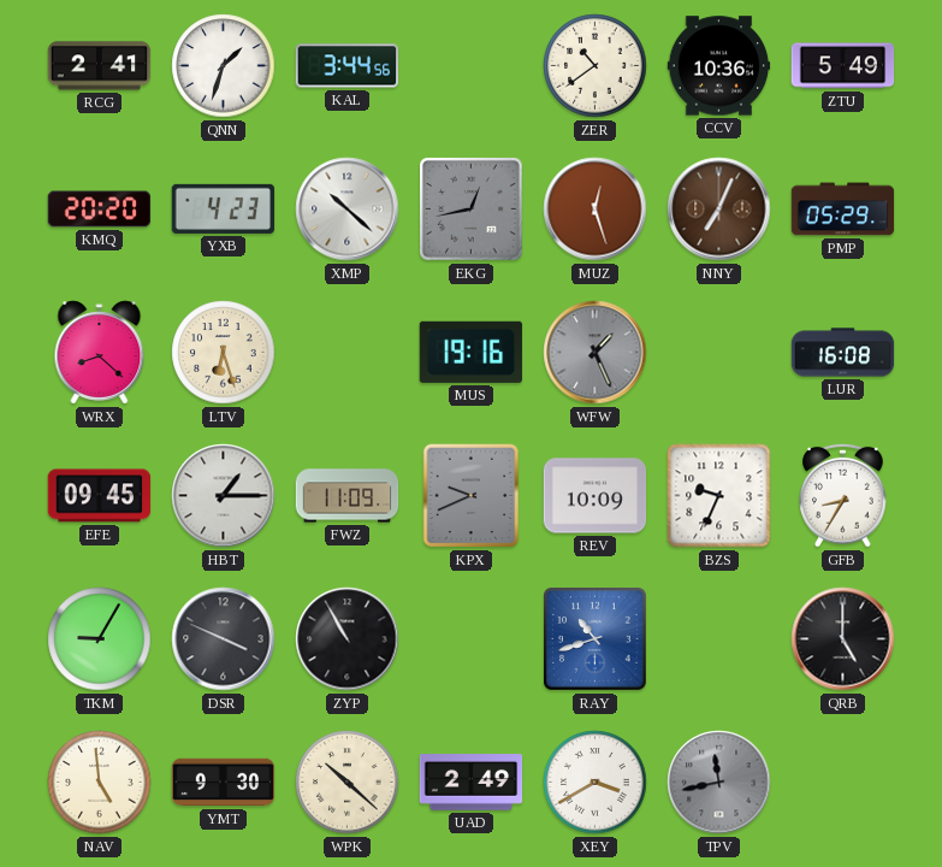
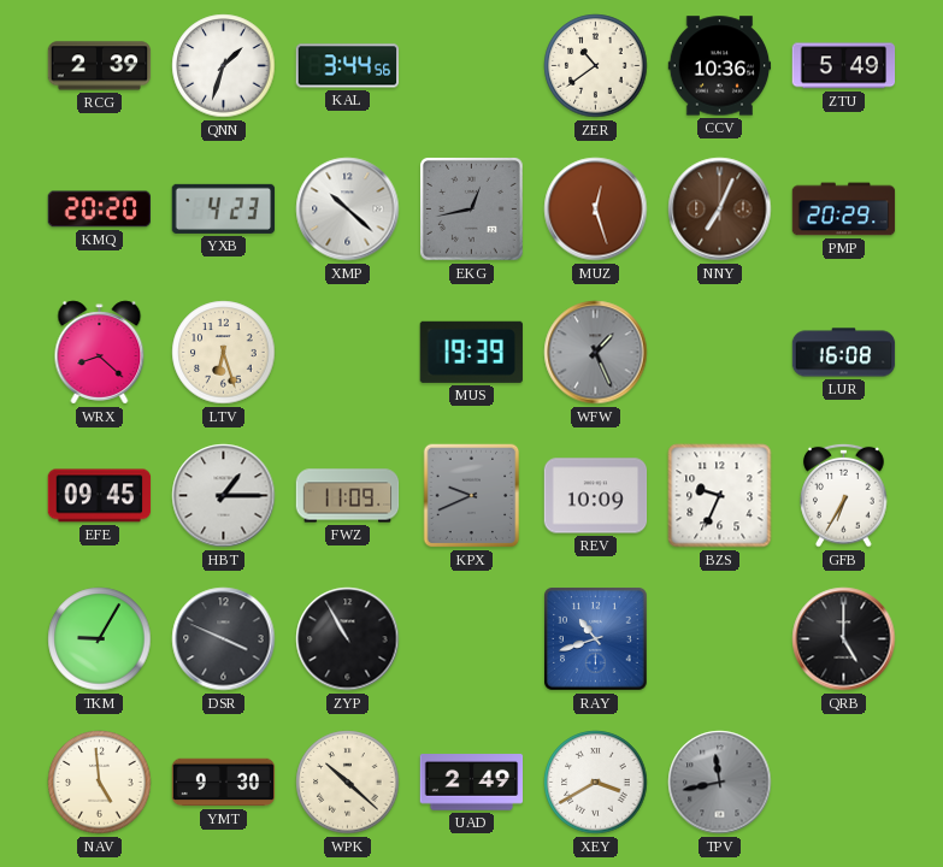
RCG: 2:41 -> 2:39 (100, 66)
PMP: 05:29 -> 20:29 (844, 210)
MUS: 19:16 -> 19:39 (471, 352)
GFB: 8:35 -> 6:35 (844, 495)
